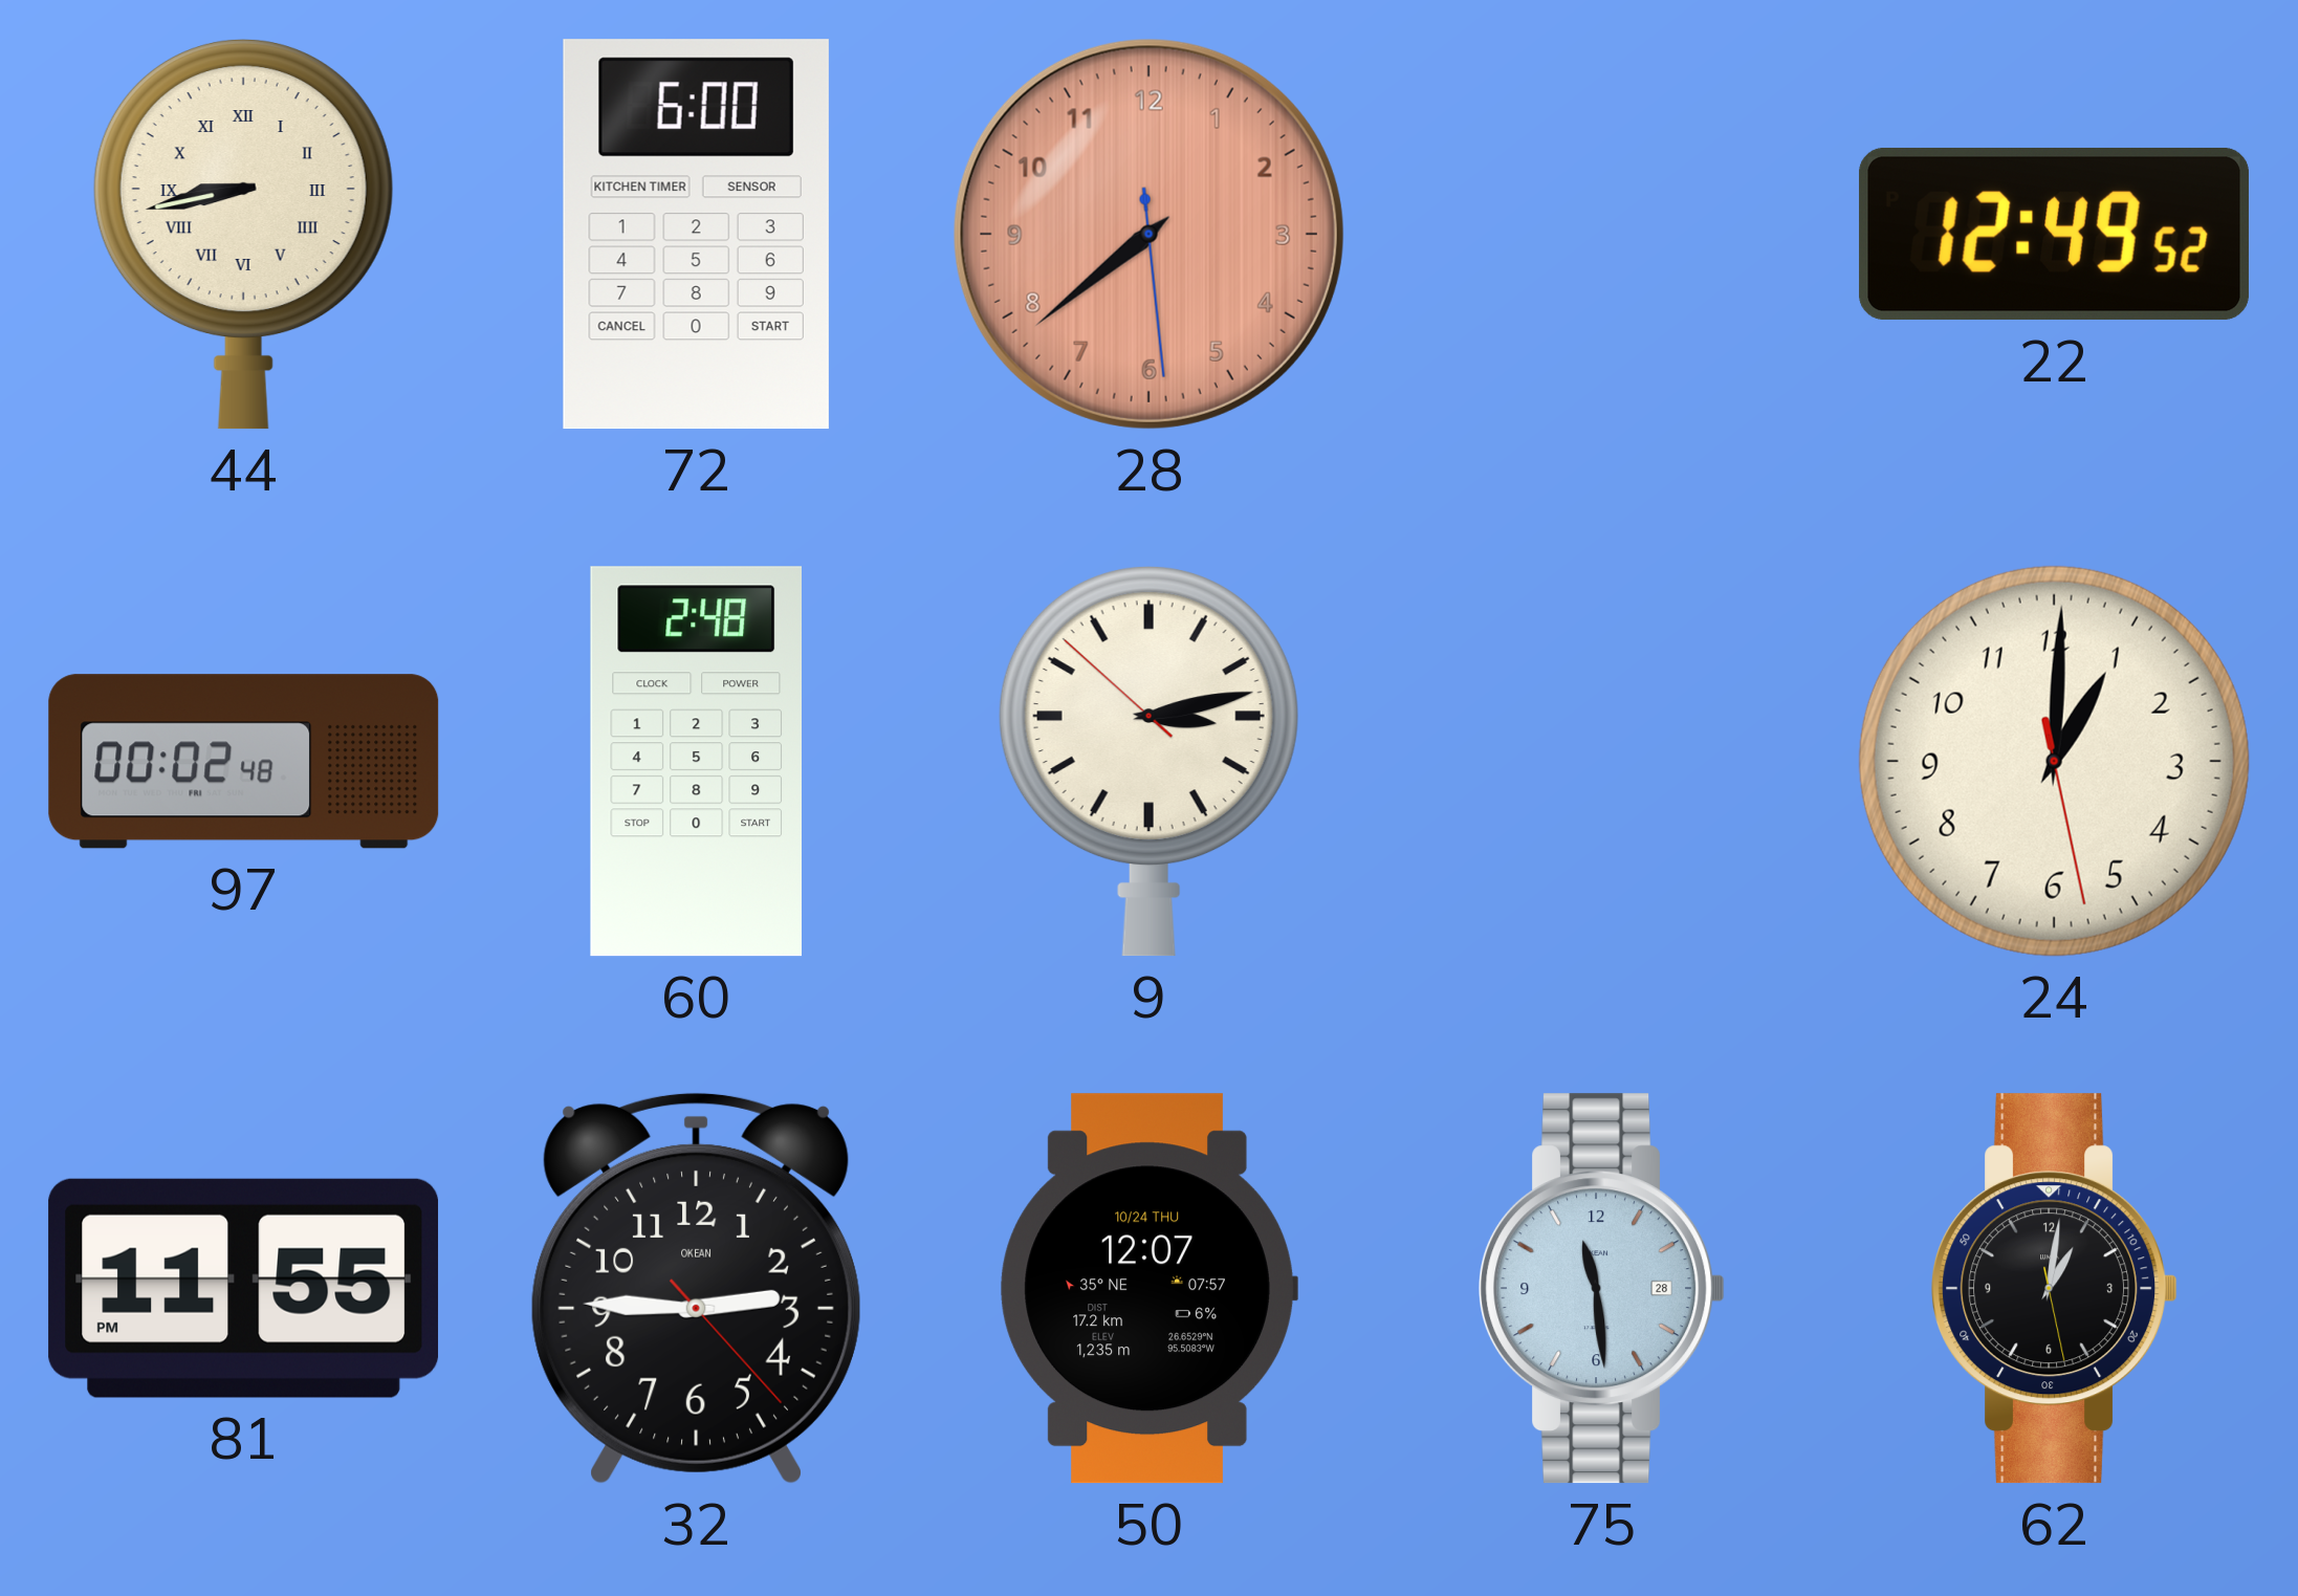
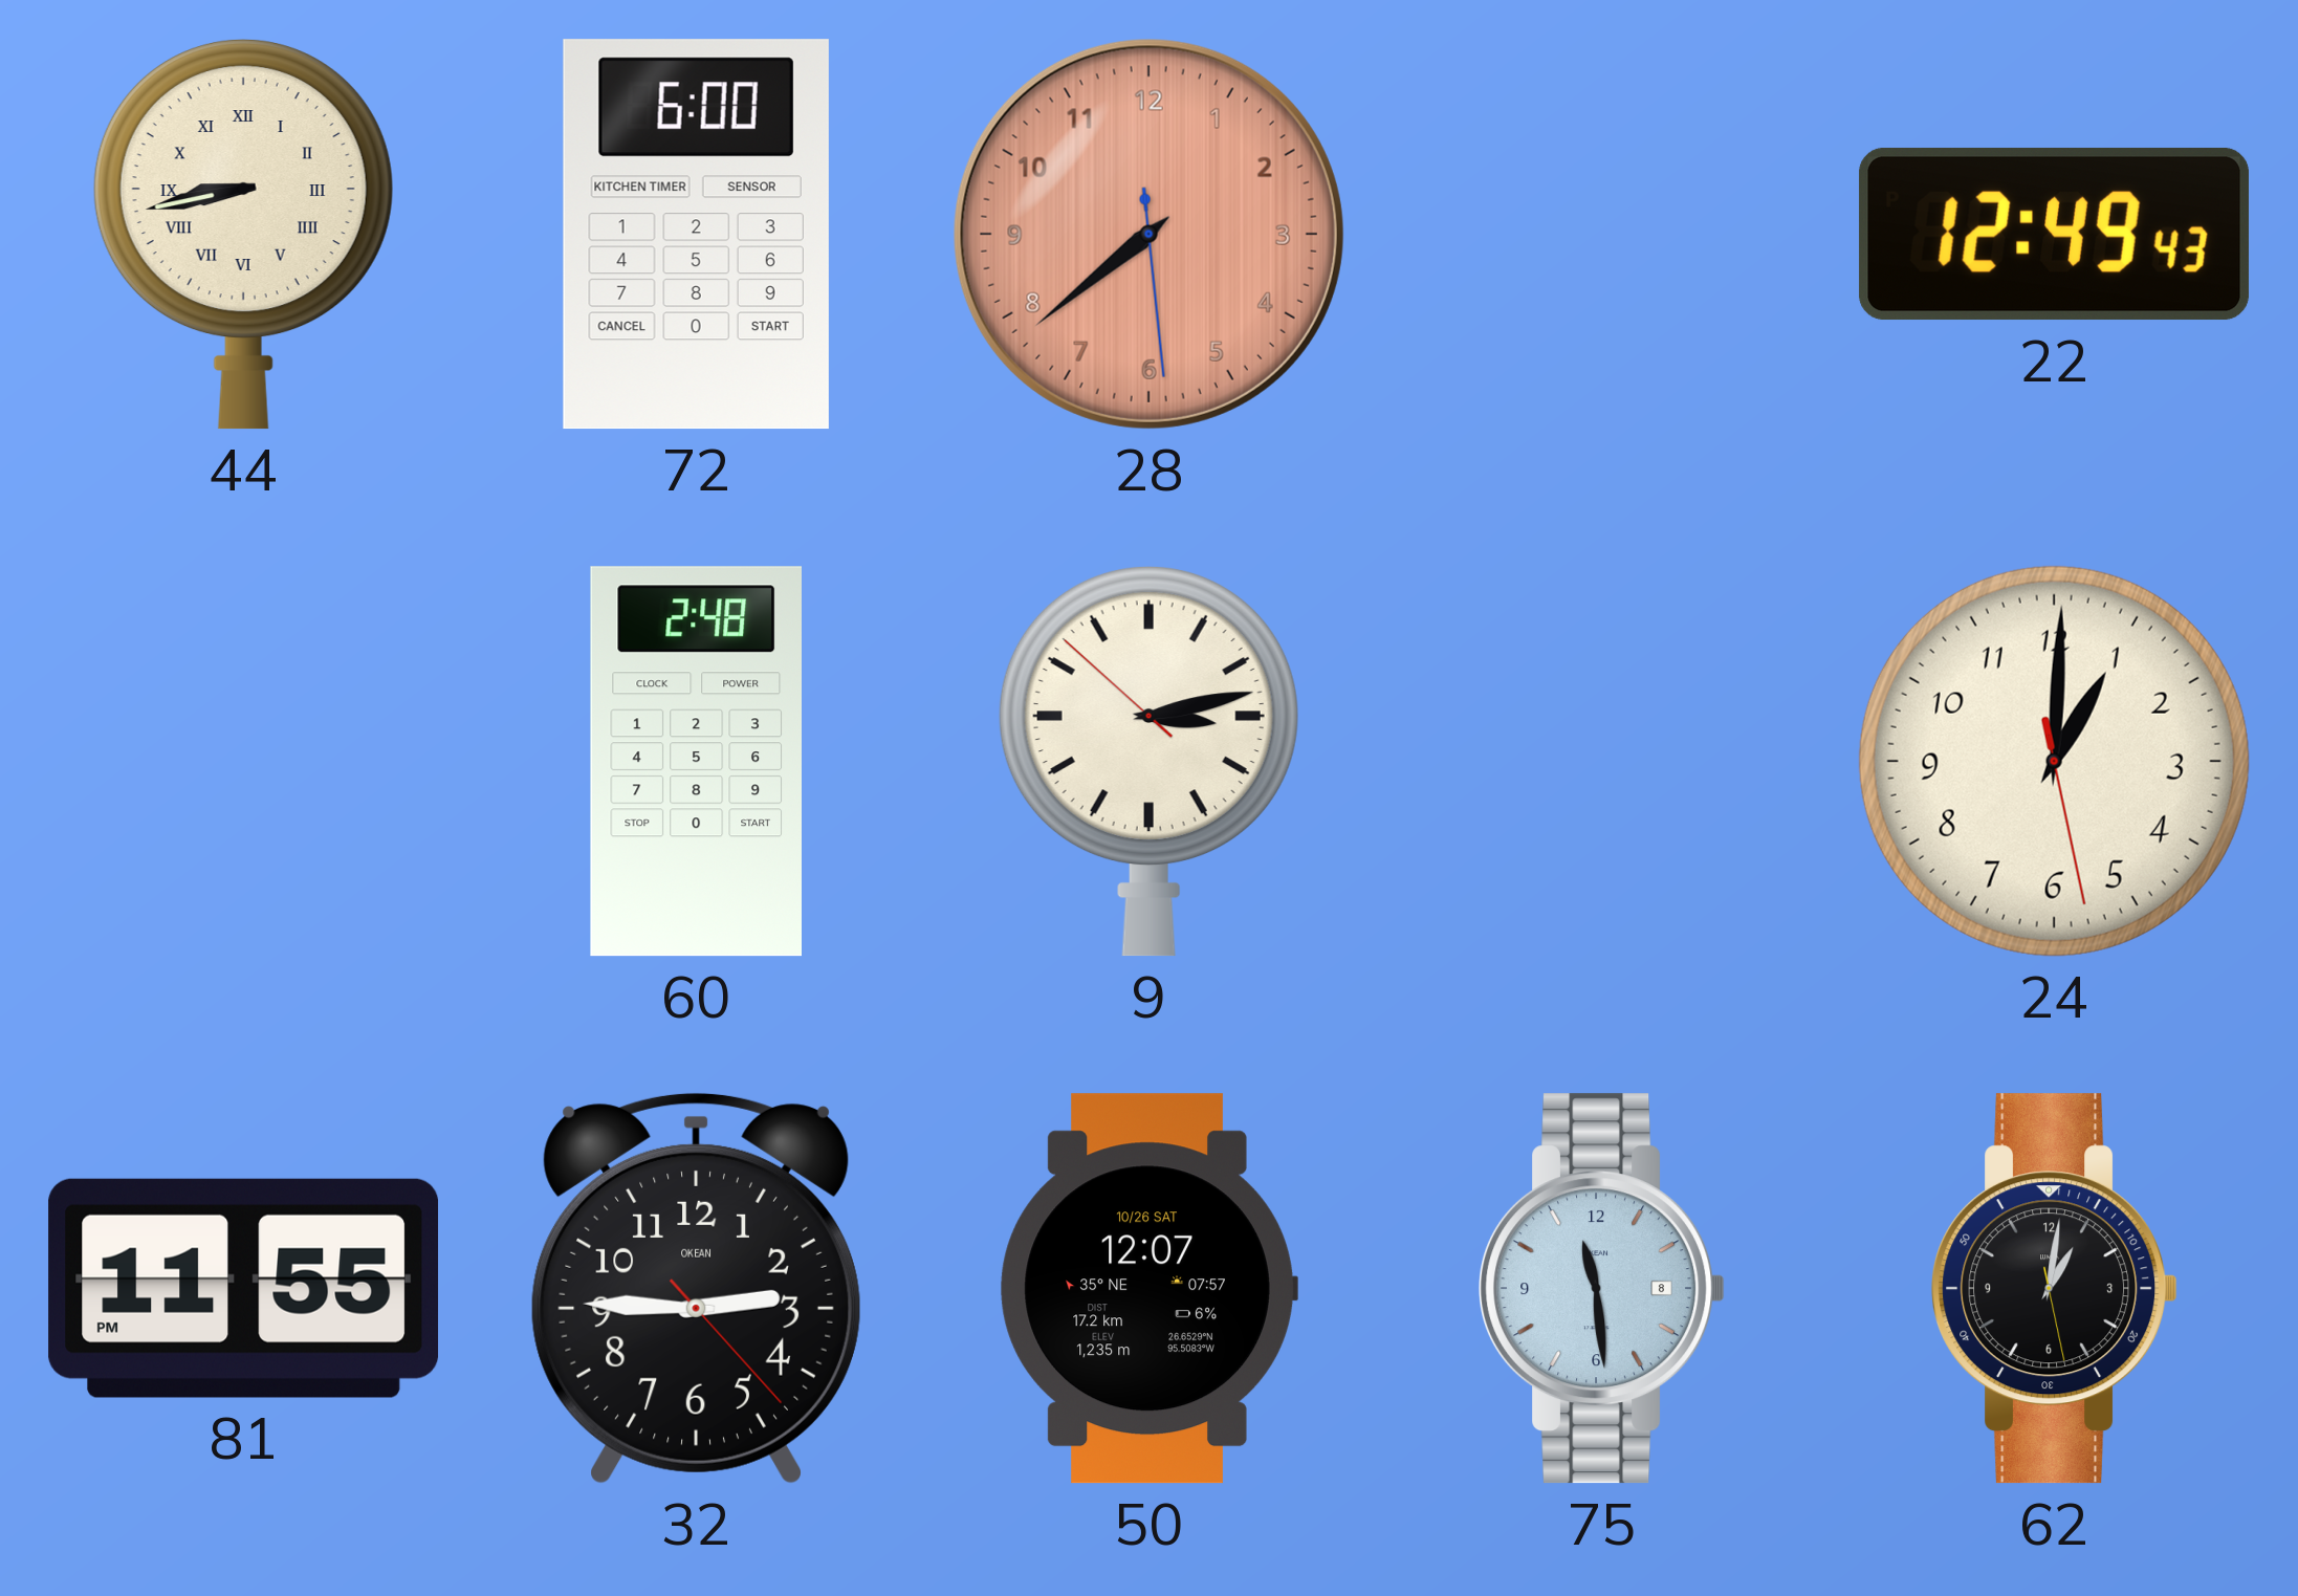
22: 12:49:52 -> 12:49:43 (2054, 234)
97: 00:02 -> none (244, 762)
50 date: 10/24 THU -> 10/26 SAT (1148, 1289)
75 date: 28 -> 8 (1602, 1289)
